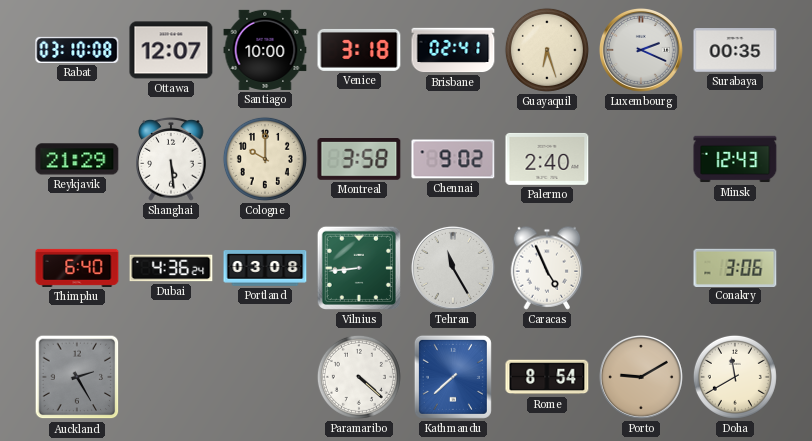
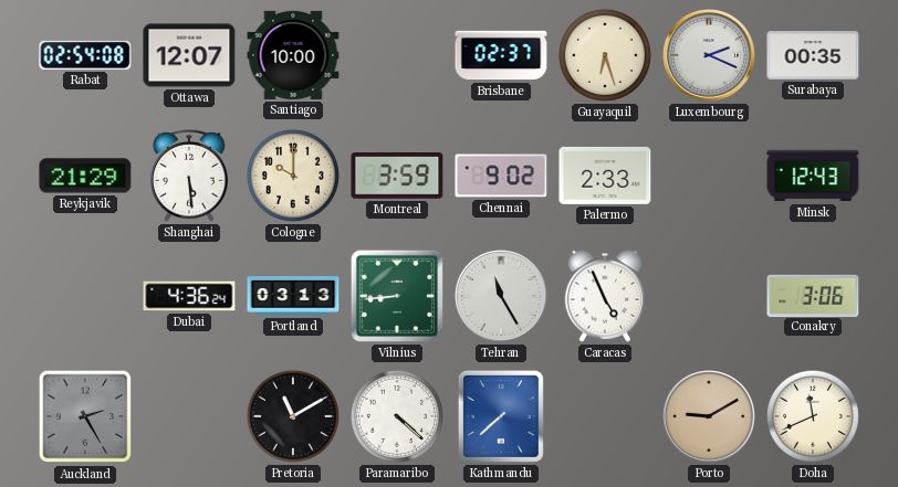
Rabat: 03:10 -> 02:54 (85, 55)
Venice: 3:18 -> none (359, 50)
Brisbane: 02:41 -> 02:37 (501, 55)
Montreal: 3:58 -> 3:59 (397, 177)
Palermo: 2:40 -> 2:33 (605, 176)
Thimphu: 6:40 -> none (77, 268)
Portland: 03:08 -> 03:13 (293, 297)
Pretoria: none -> 11:10 (293, 416)
Rome: 8:54 -> none (547, 377)
Doha: 11:40 -> 11:41 (813, 416)
